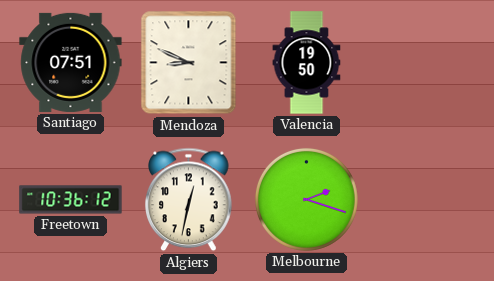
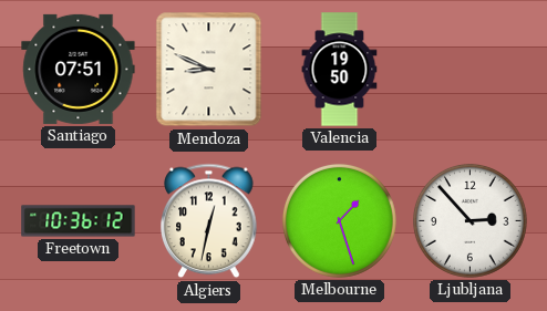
Melbourne: 2:18 -> 1:27 (339, 220)
Ljubljana: none -> 2:53 (469, 220)
